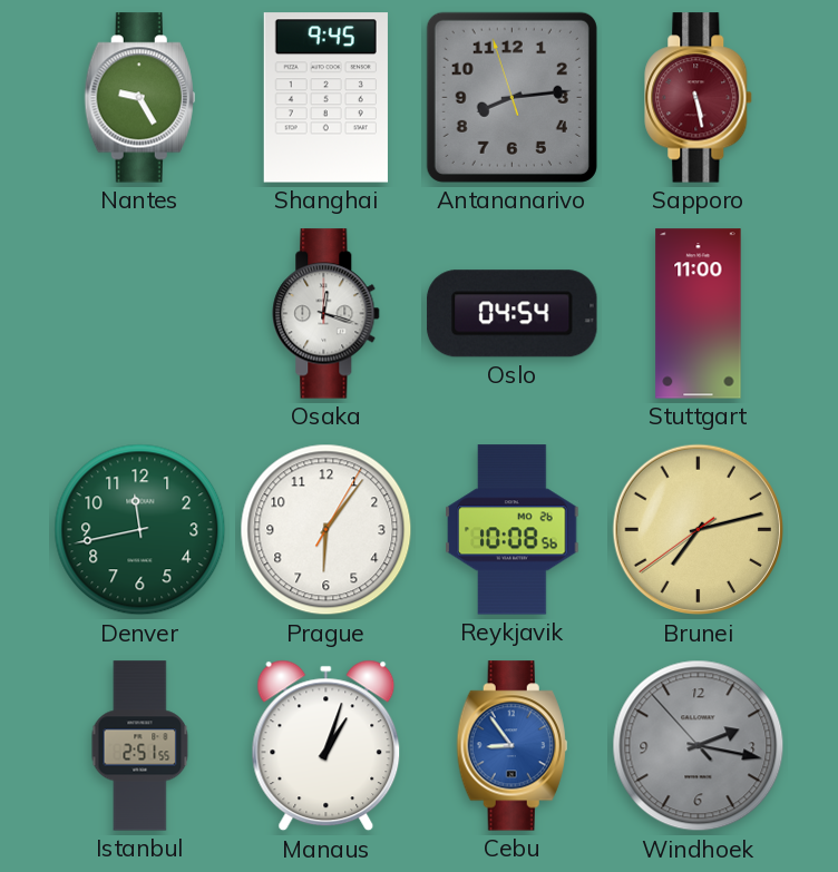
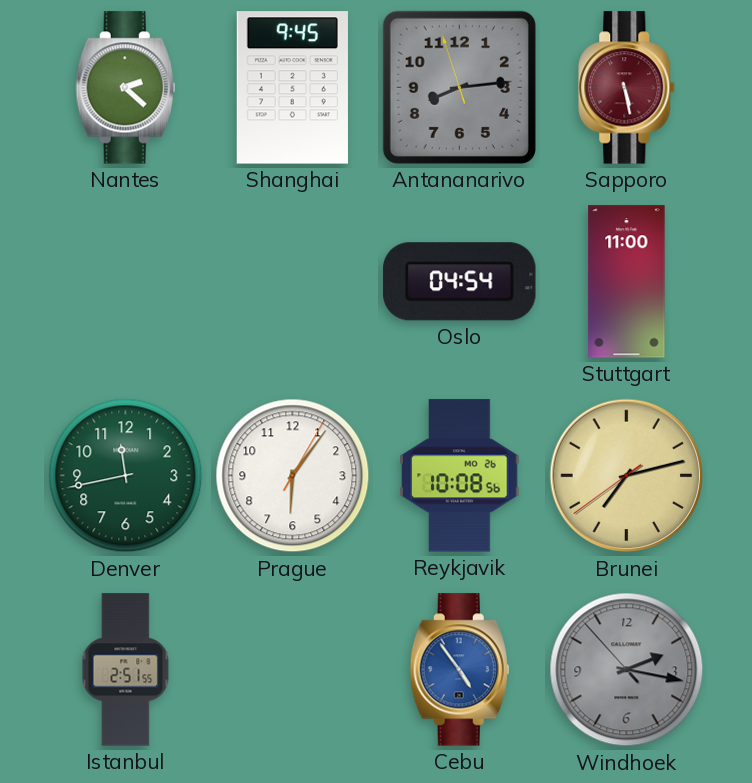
Nantes: 9:25 -> 2:22 (125, 88)
Osaka: 12:18 -> none (327, 314)
Manaus: 1:03 -> none (327, 746)
Cebu: 8:54 -> 4:54 (459, 670)
